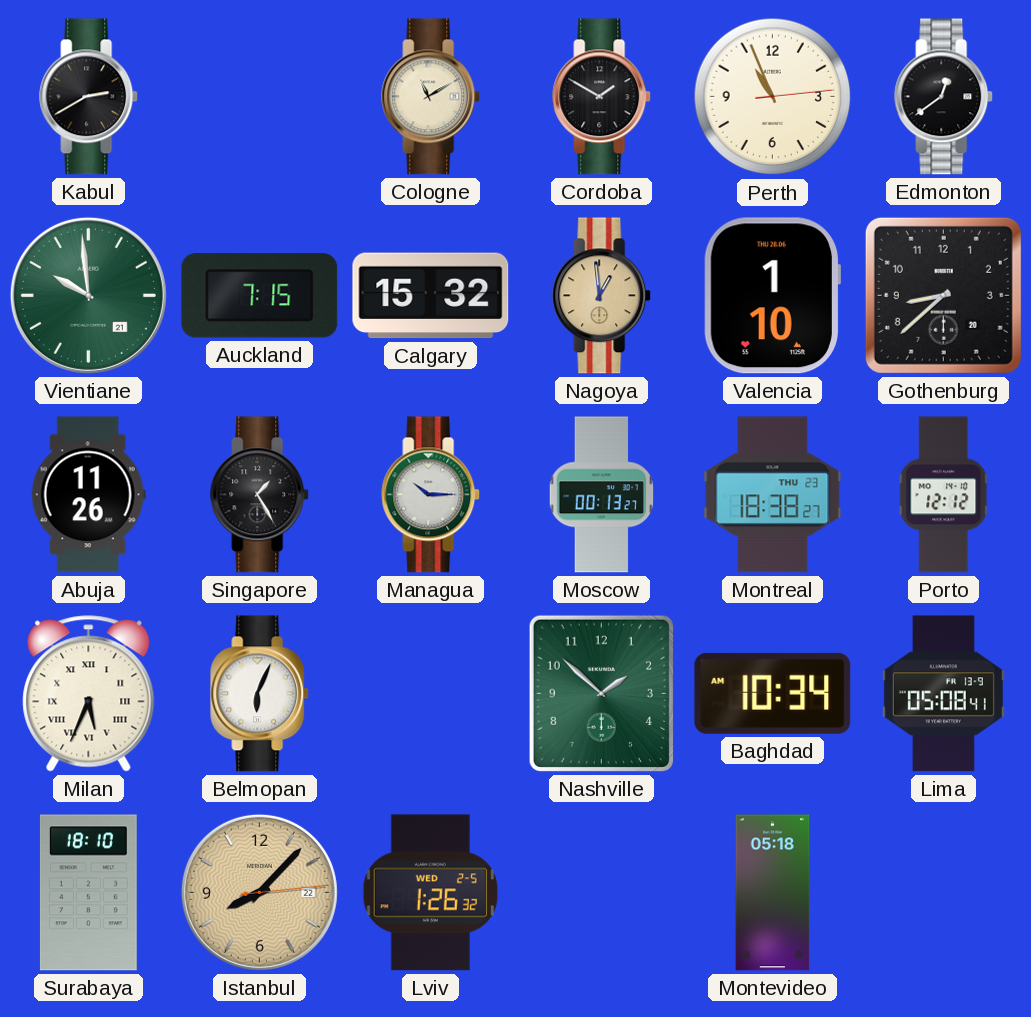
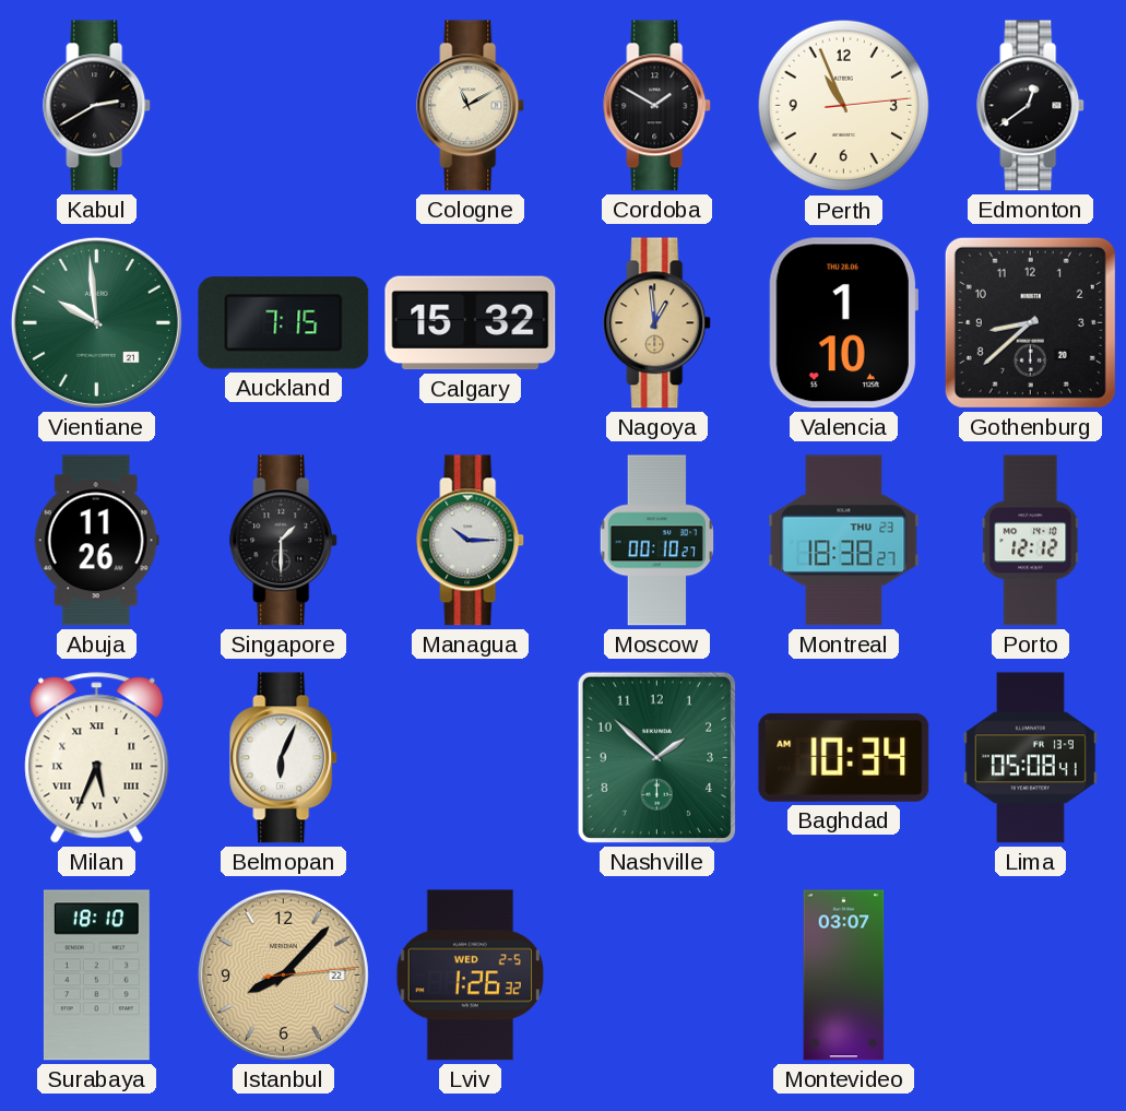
Singapore: 1:25 -> 1:30 (284, 541)
Moscow: 00:13 -> 00:10 (656, 541)
Montevideo: 05:18 -> 03:07 (844, 976)
